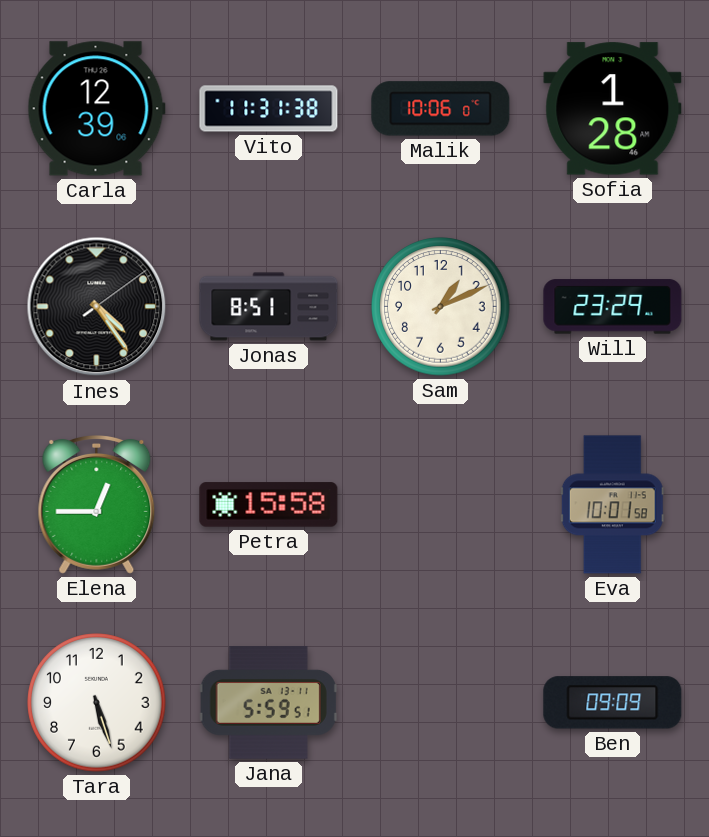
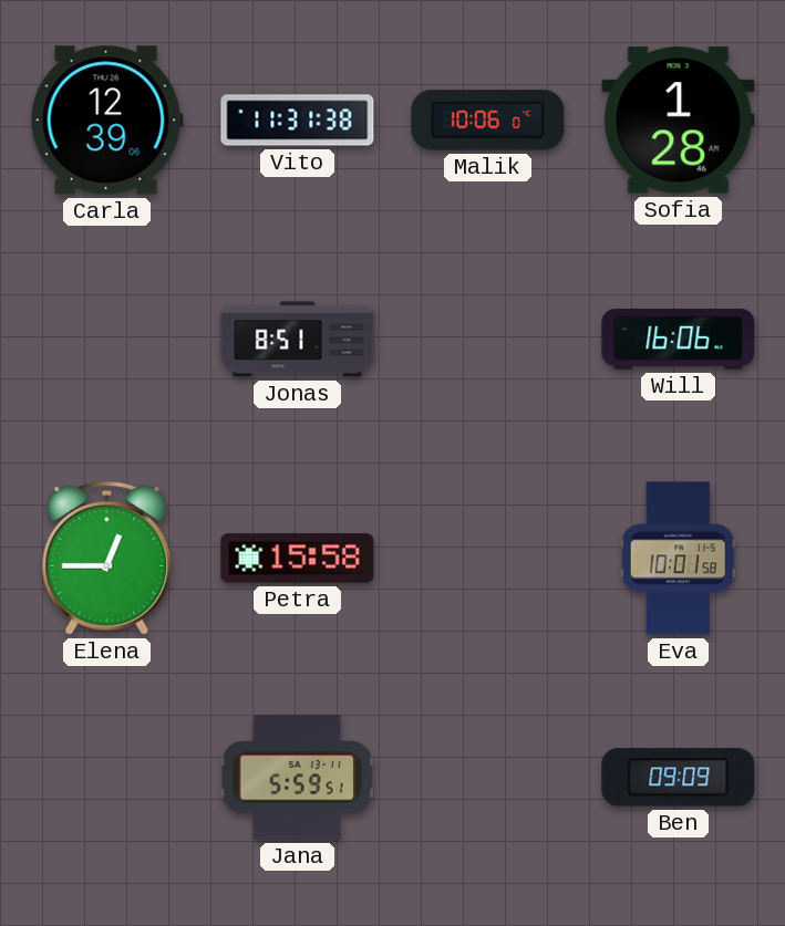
Ines: 4:24 -> none (97, 307)
Sam: 1:11 -> none (441, 307)
Will: 23:29 -> 16:06 (679, 340)
Tara: 5:27 -> none (97, 703)
